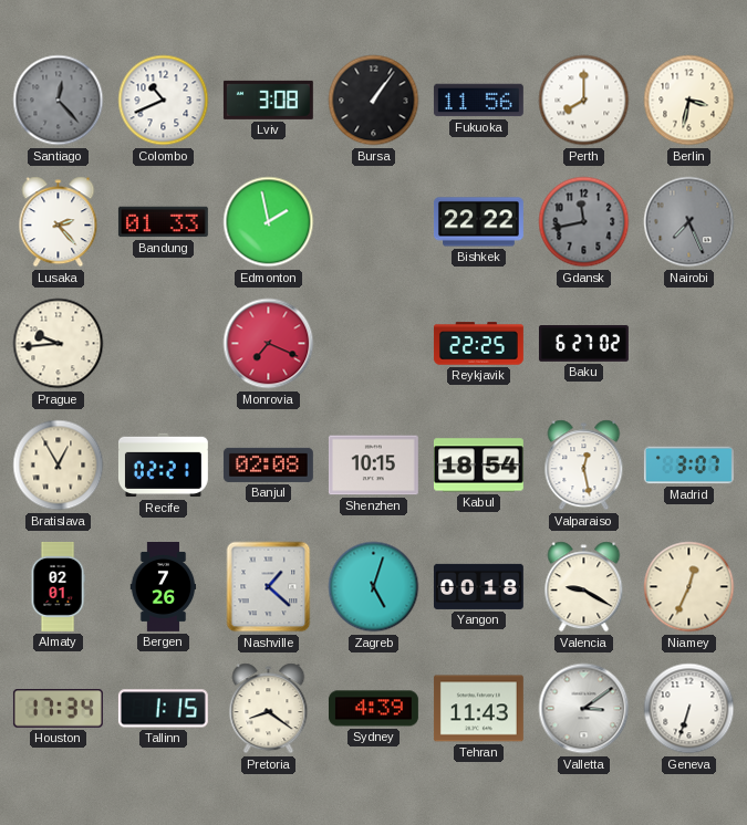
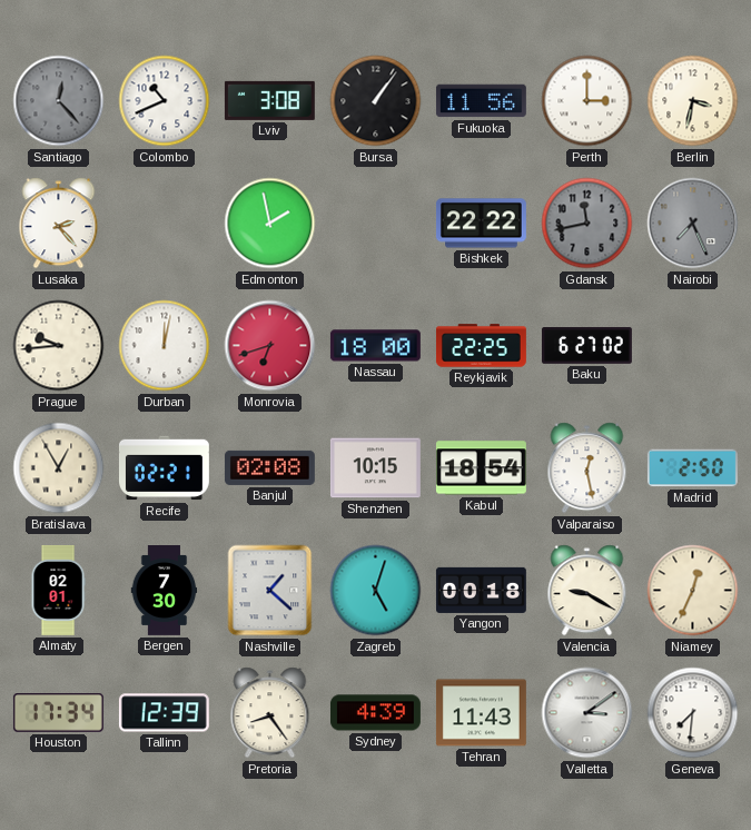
Perth: 8:00 -> 3:00 (587, 101)
Bandung: 01:33 -> none (163, 222)
Durban: none -> 12:02 (165, 346)
Monrovia: 7:19 -> 6:42 (270, 346)
Nassau: none -> 18:00 (375, 346)
Madrid: 3:07 -> 2:50 (692, 468)
Bergen: 7:26 -> 7:30 (165, 591)
Tallinn: 1:15 -> 12:39 (164, 713)
Pretoria: 8:21 -> 8:24 (270, 713)
Geneva: 6:33 -> 7:31 (693, 713)
